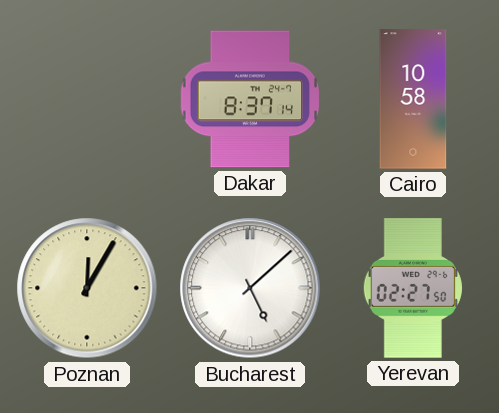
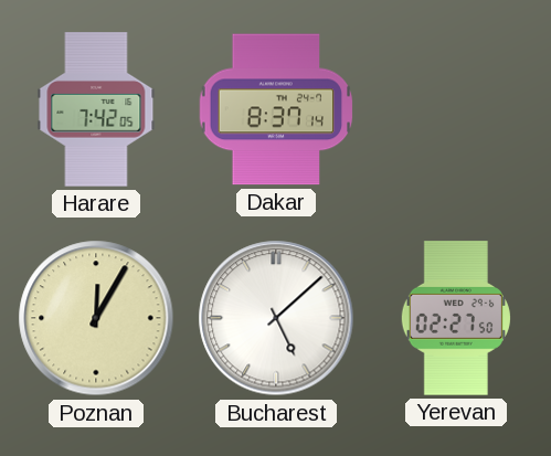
Harare: none -> 7:42 (96, 109)
Cairo: 10:58 -> none (413, 99)
